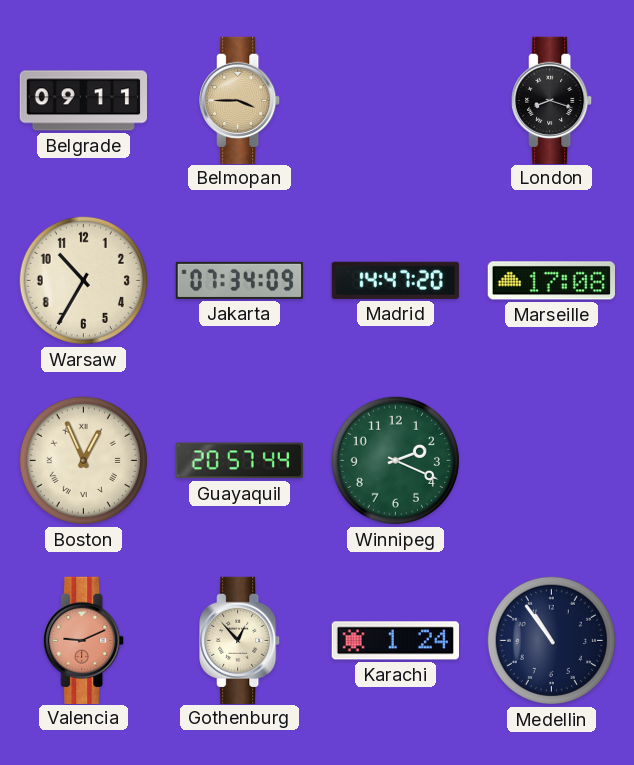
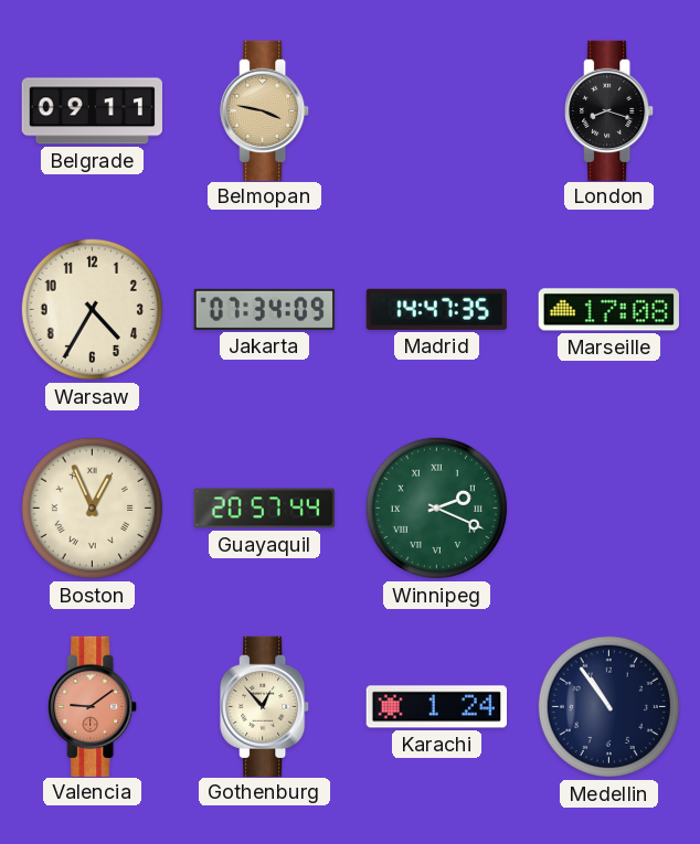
Belmopan: 3:45 -> 3:47 (265, 110)
Warsaw: 10:35 -> 4:35 (92, 309)
Madrid: 14:47:20 -> 14:47:35 (436, 309)
Winnipeg numerals: Arabic -> Roman (436, 508)
Valencia: 9:11 -> 9:09 (93, 706)
